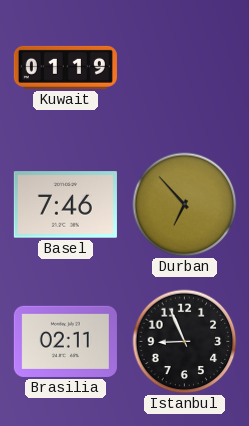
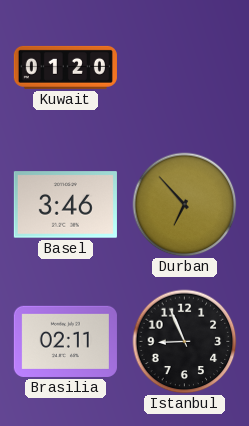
Kuwait: 01:19 -> 01:20 (65, 67)
Basel: 7:46 -> 3:46 (65, 205)
